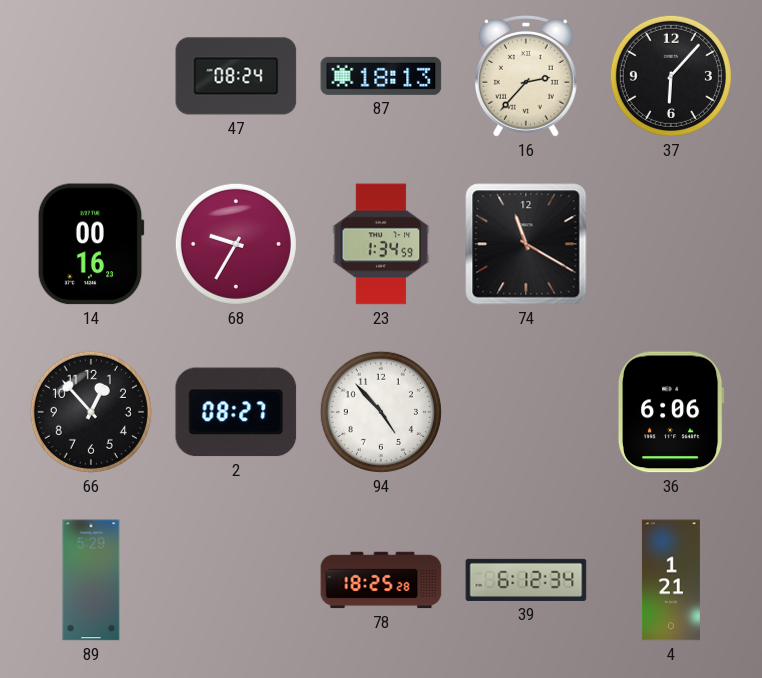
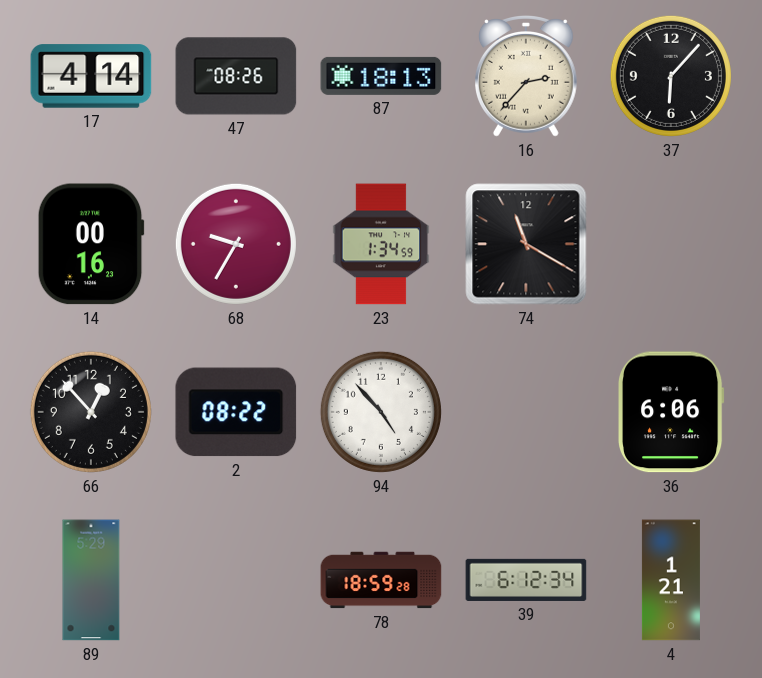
17: none -> 4:14 (91, 76)
47: 08:24 -> 08:26 (236, 76)
2: 08:27 -> 08:22 (236, 412)
78: 18:25 -> 18:59 (381, 580)
